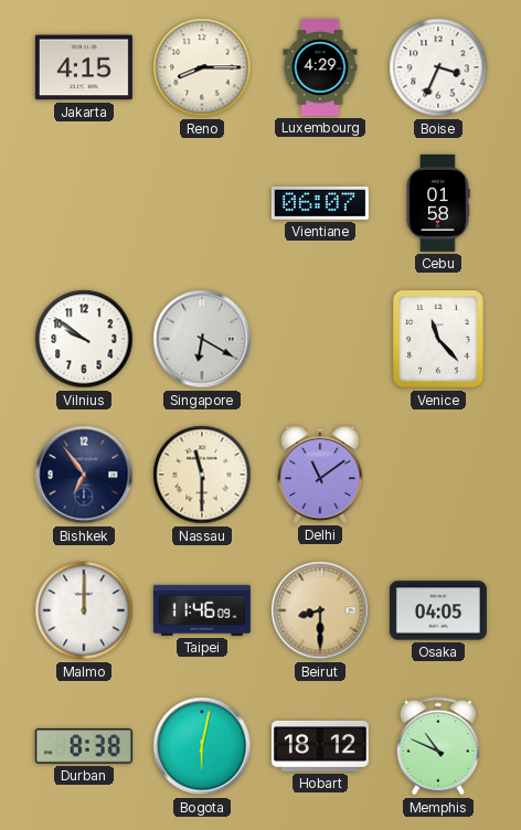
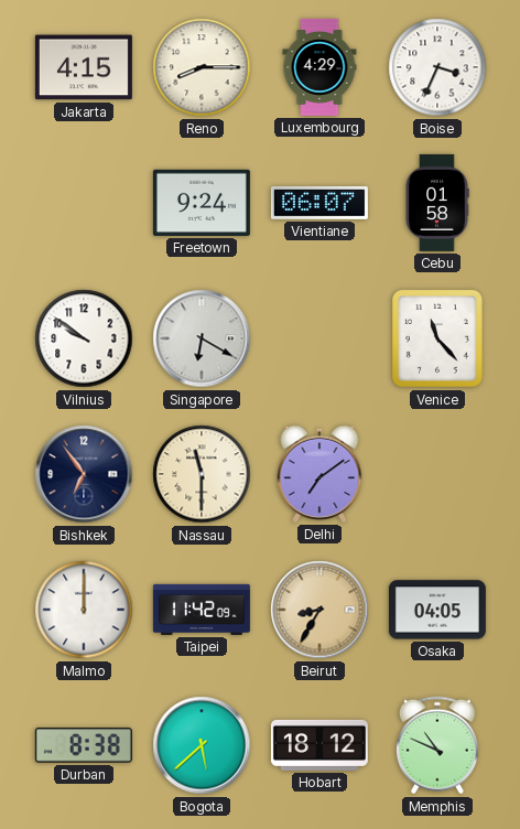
Freetown: none -> 9:24 (202, 203)
Delhi: 11:09 -> 7:09 (319, 474)
Taipei: 11:46 -> 11:42 (202, 610)
Beirut: 8:30 -> 8:35 (319, 610)
Bogota: 6:02 -> 5:38 (202, 745)
